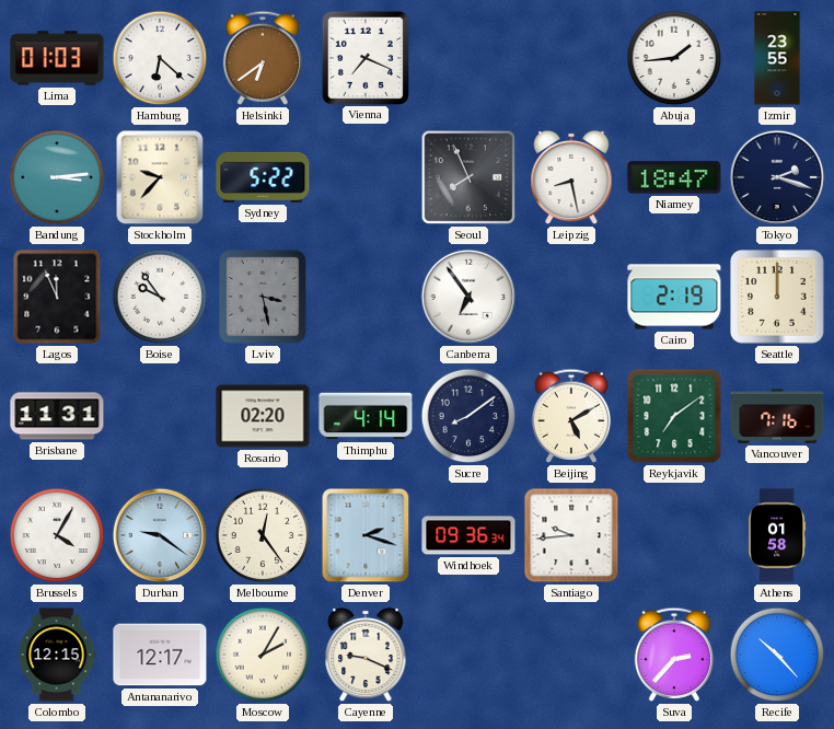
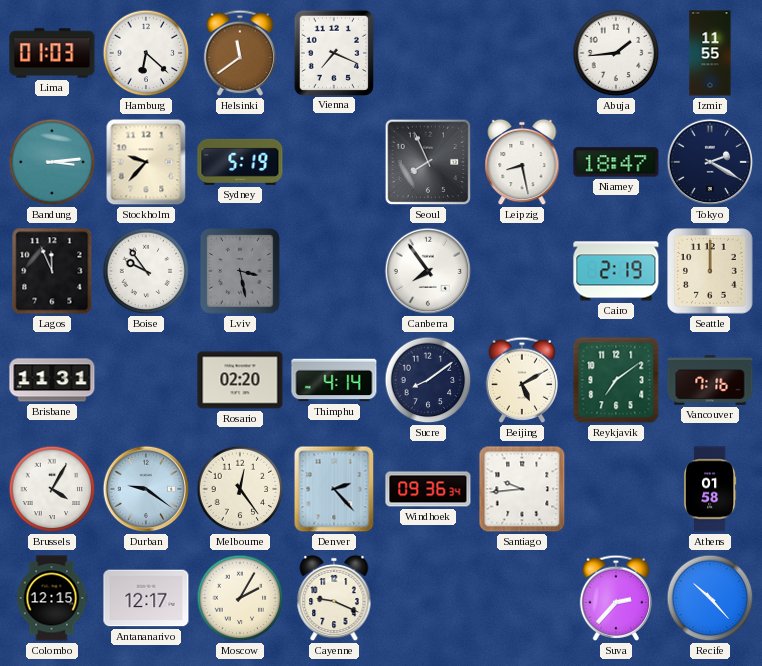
Helsinki: 6:39 -> 11:39 (240, 53)
Izmir: 23:55 -> 11:55 (710, 53)
Sydney: 5:22 -> 5:19 (240, 162)
Tokyo: 2:18 -> 2:20 (710, 162)
Canberra: 6:54 -> 7:54 (428, 271)
Denver: 2:18 -> 2:23 (334, 489)
